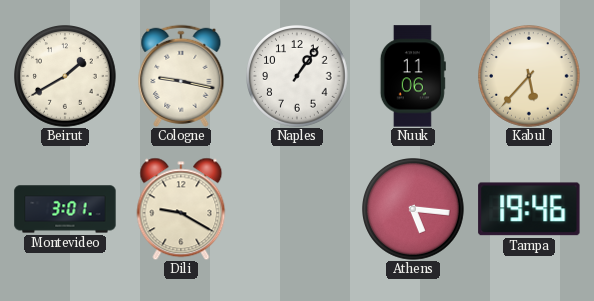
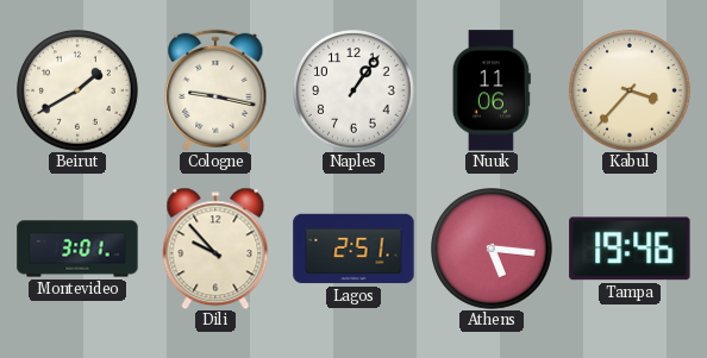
Kabul: 5:37 -> 3:37 (631, 92)
Dili: 9:20 -> 9:53 (215, 249)
Lagos: none -> 2:51 (353, 249)
